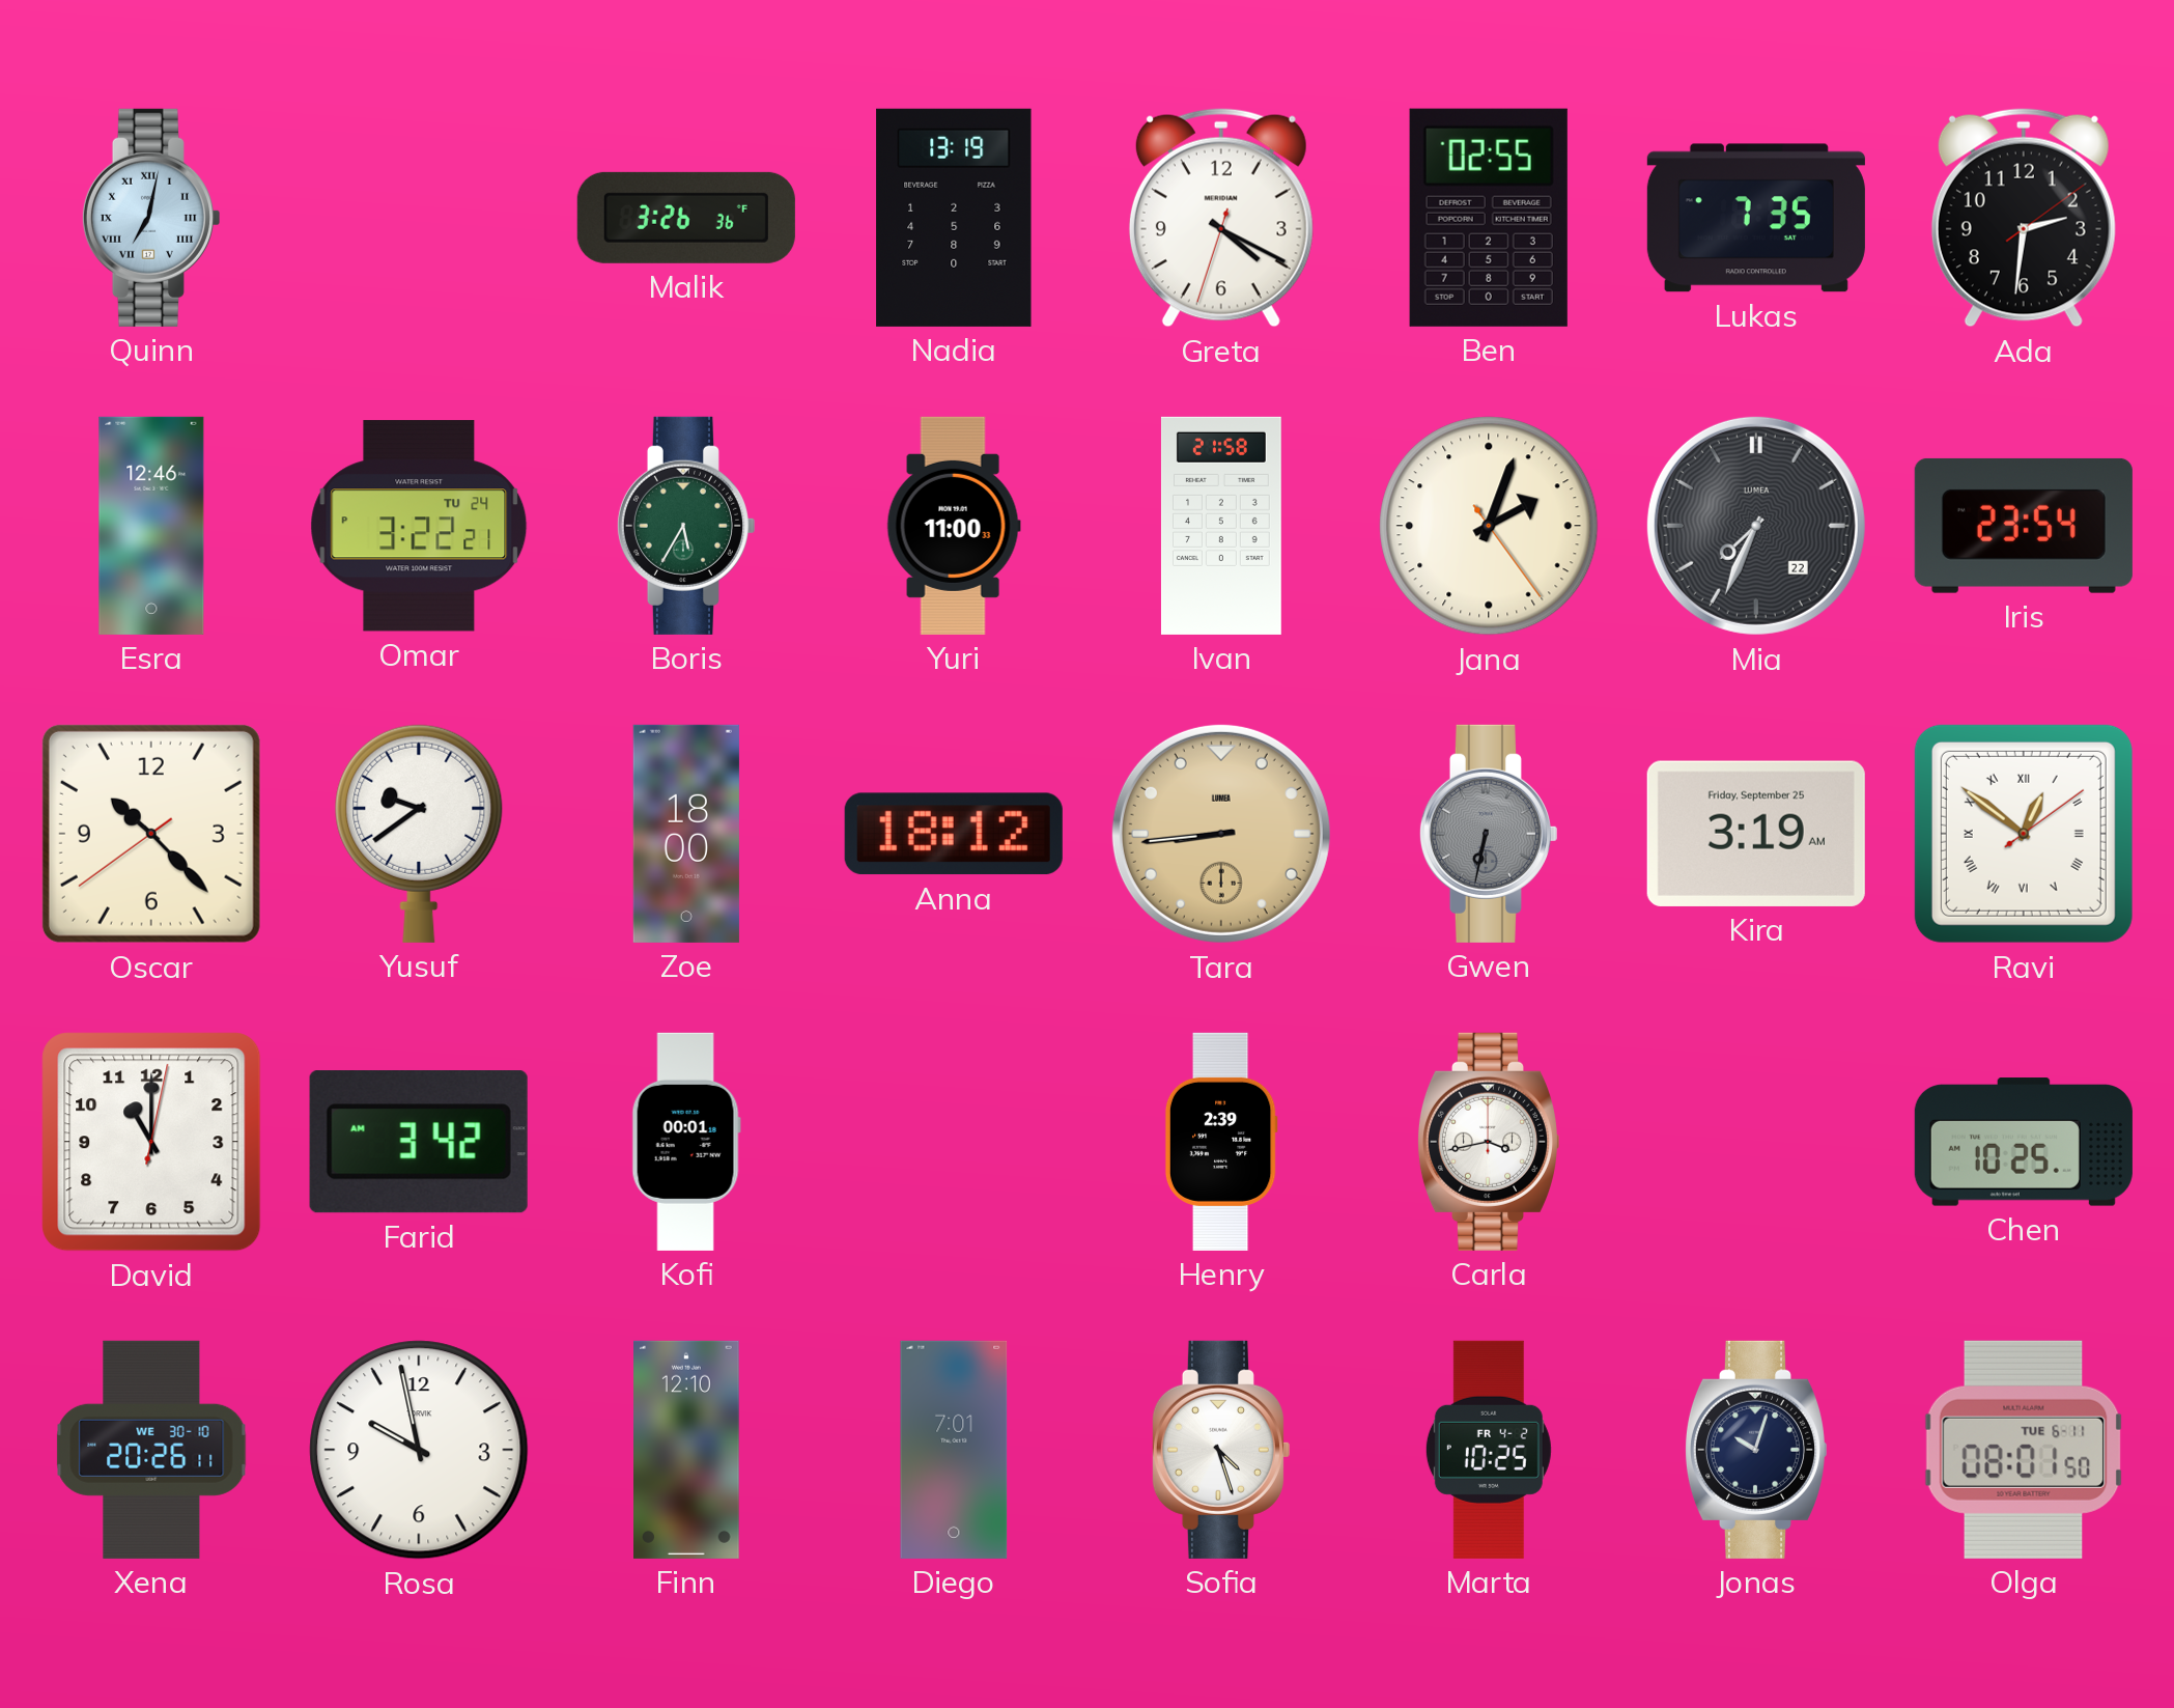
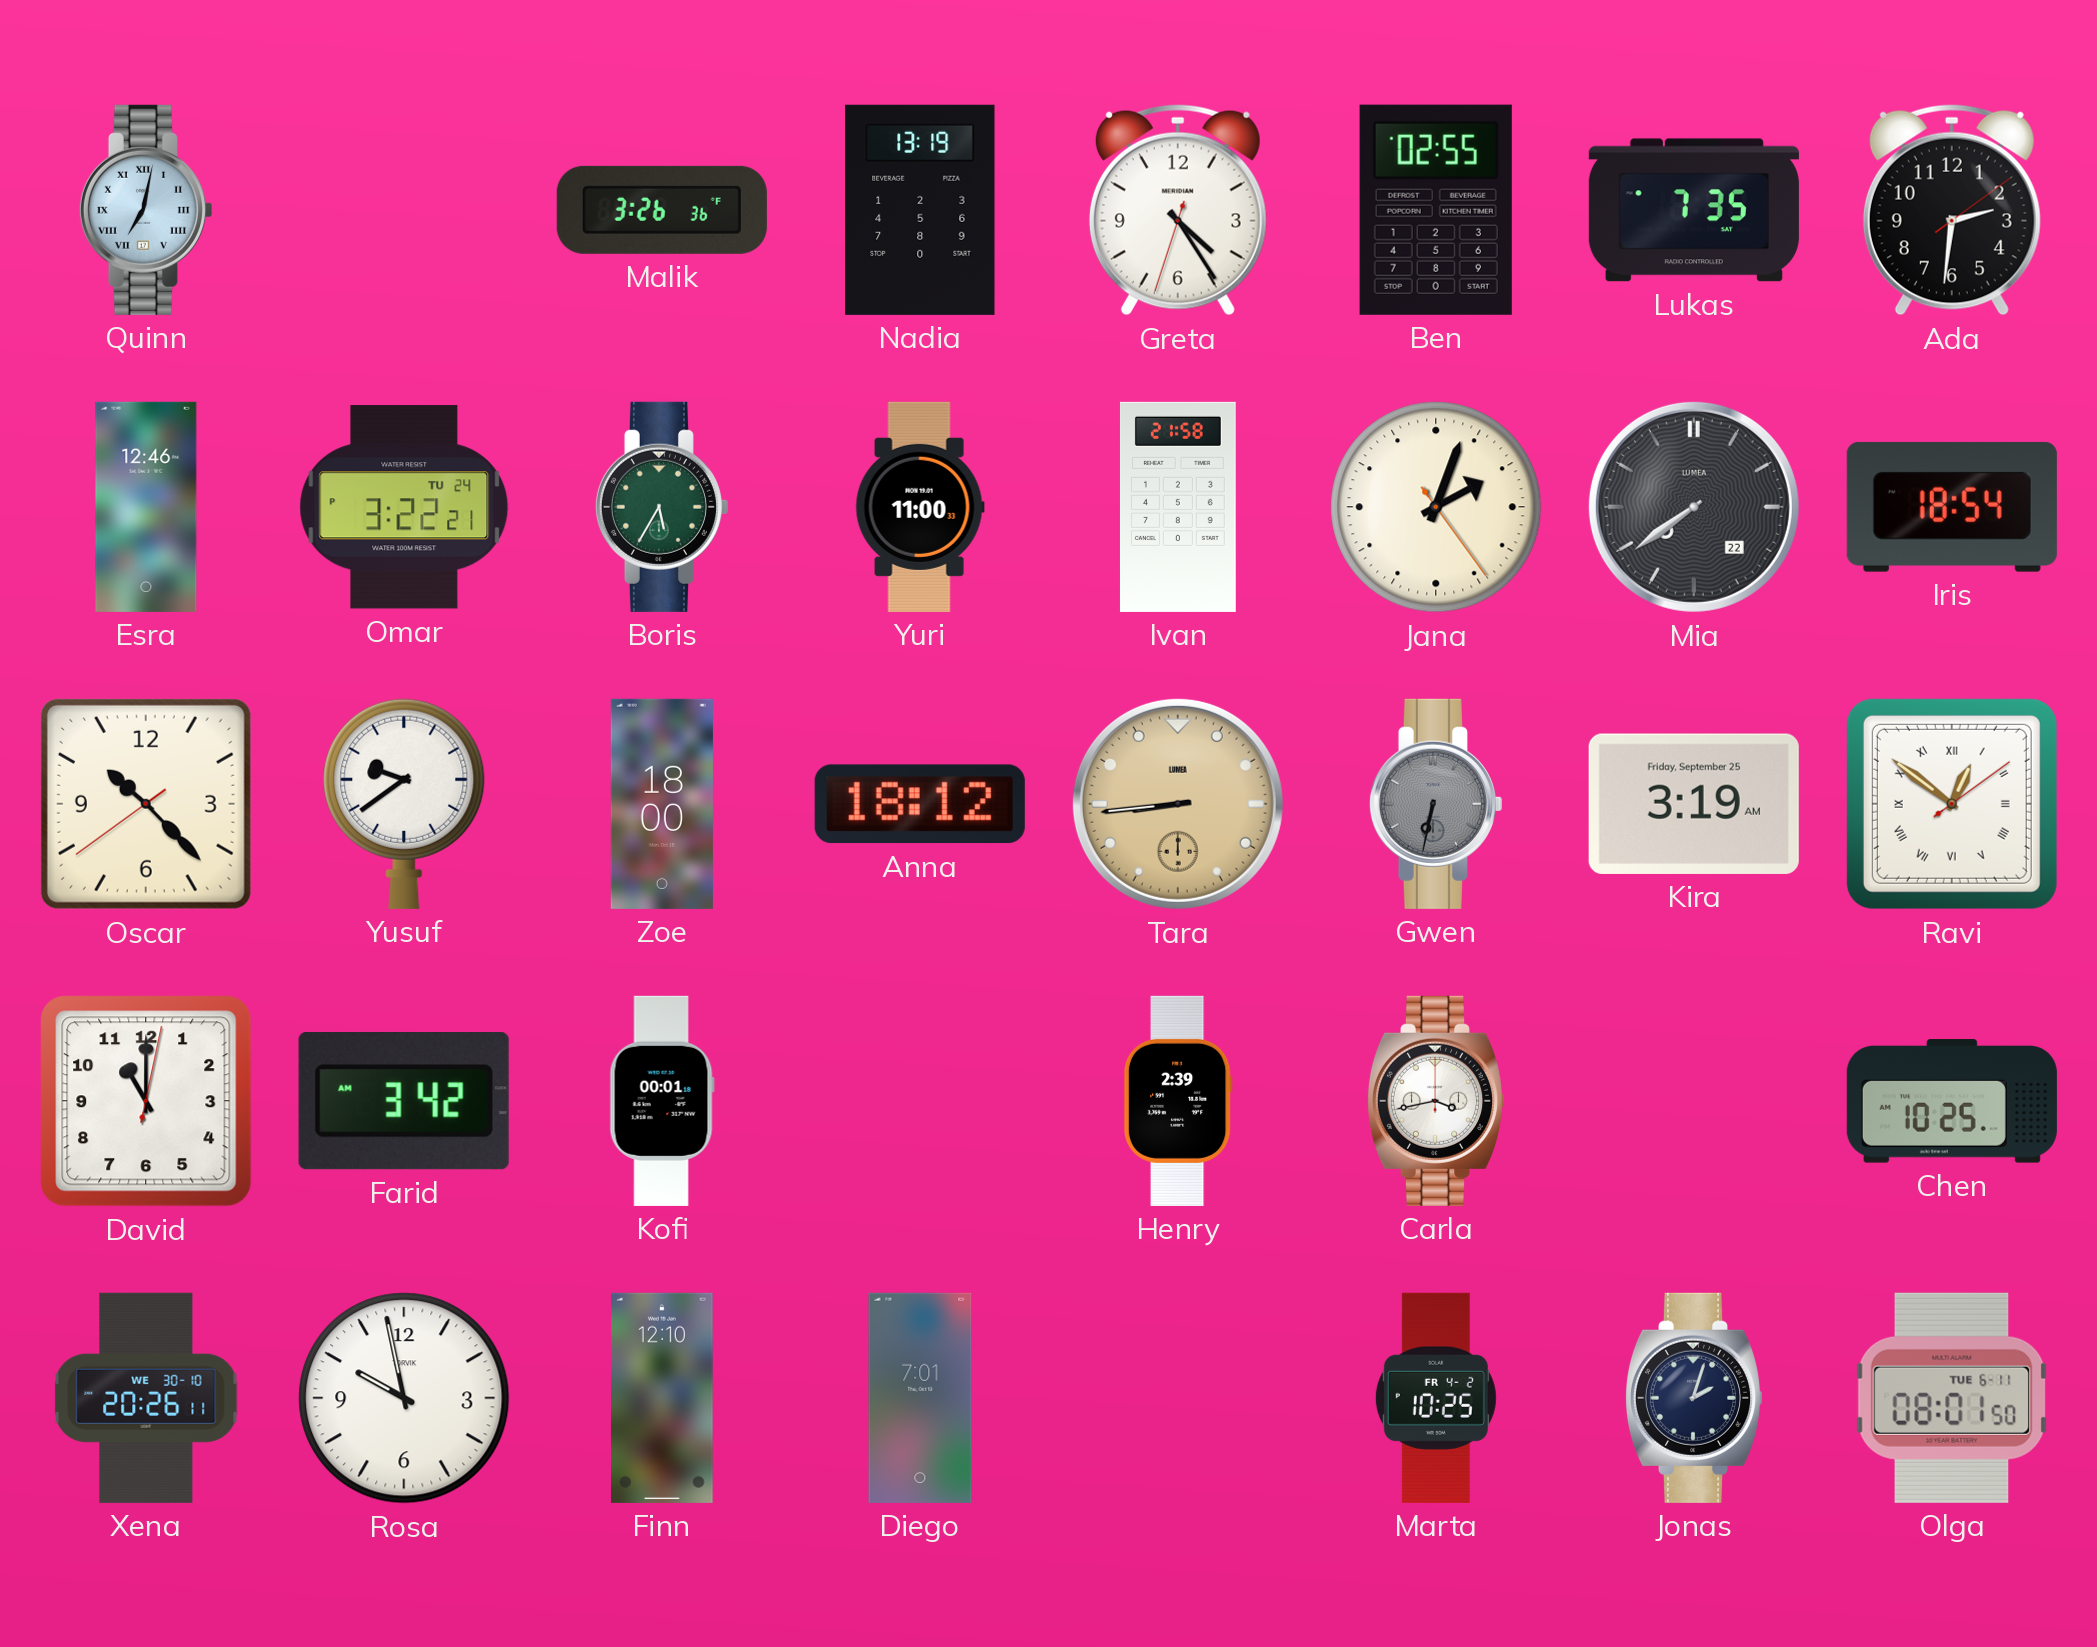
Greta: 4:19 -> 4:24 (1178, 210)
Mia: 7:34 -> 7:39 (1694, 507)
Iris: 23:54 -> 18:54 (1952, 507)
Sofia: 4:27 -> none (1220, 1450)
Jonas: 10:03 -> 2:03 (1693, 1398)
